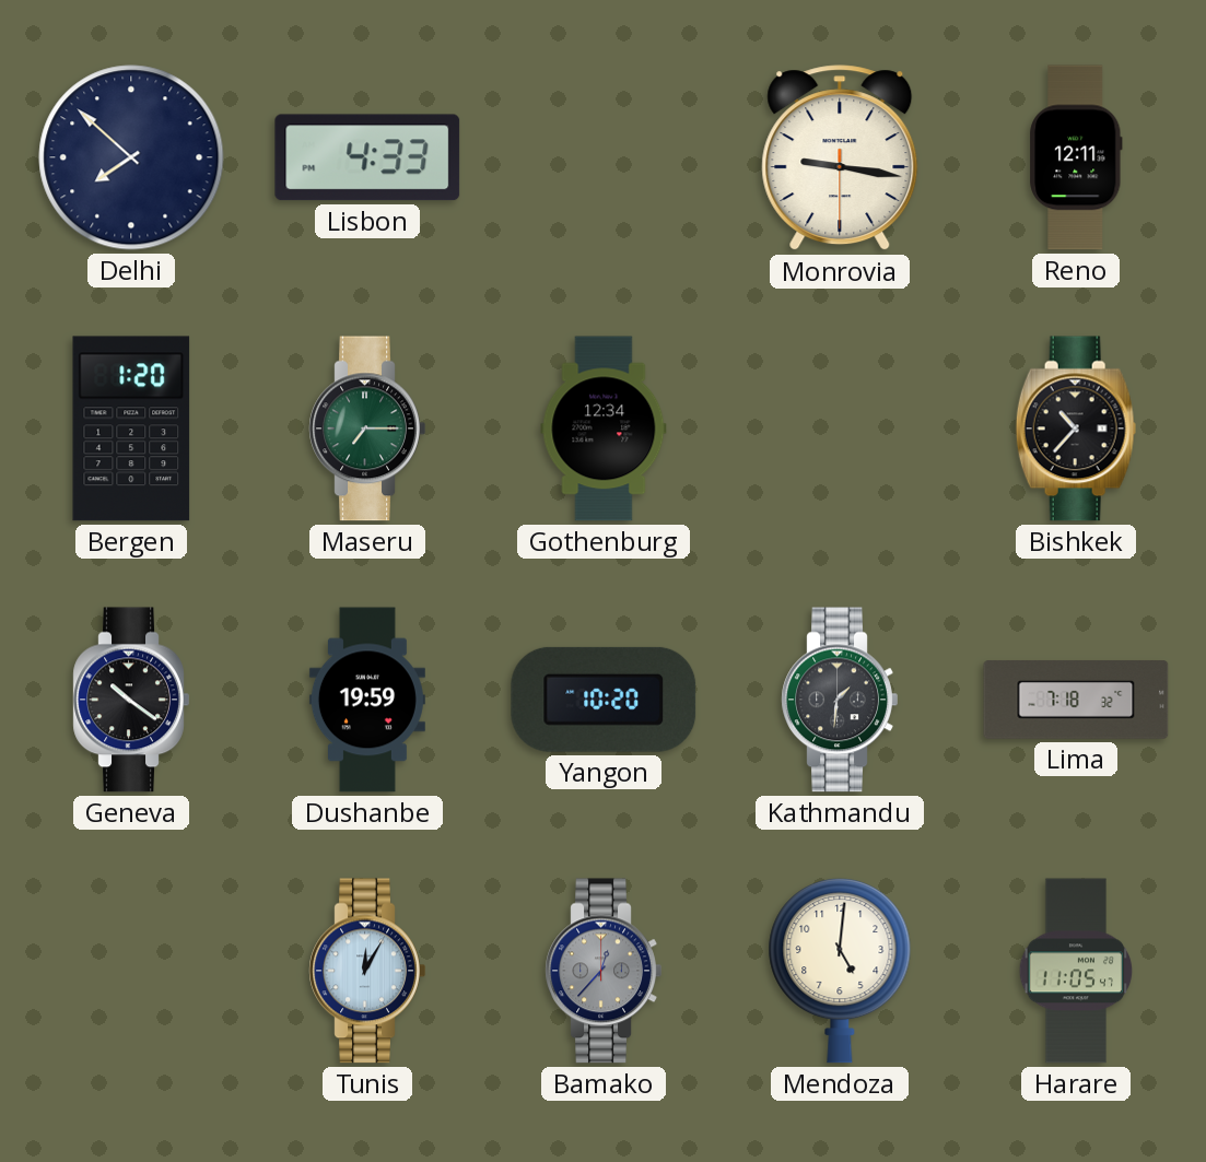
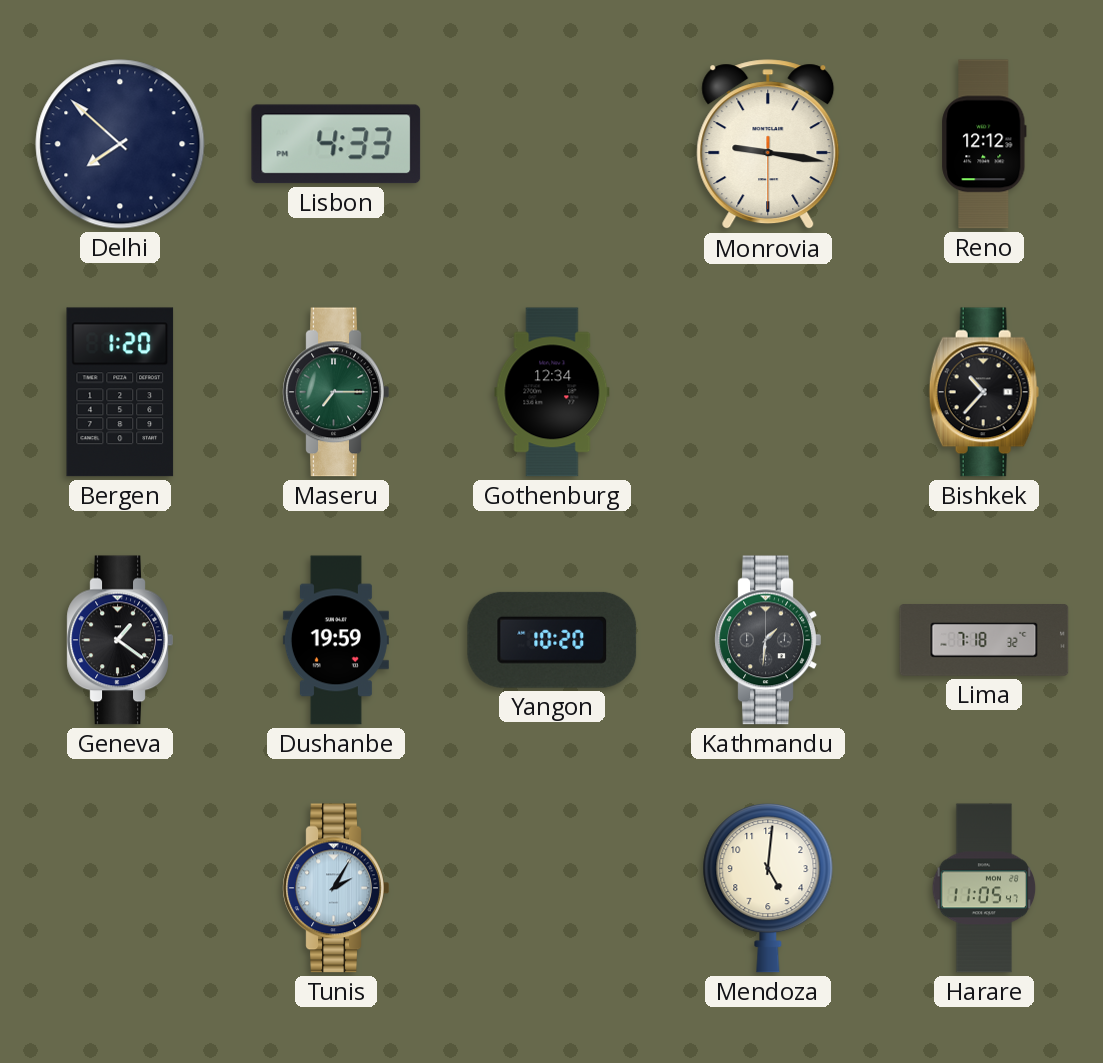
Reno: 12:11 -> 12:12 (984, 144)
Geneva: 10:21 -> 1:21 (120, 640)
Tunis: 12:05 -> 2:05 (336, 888)
Bamako: 12:37 -> none (604, 971)
